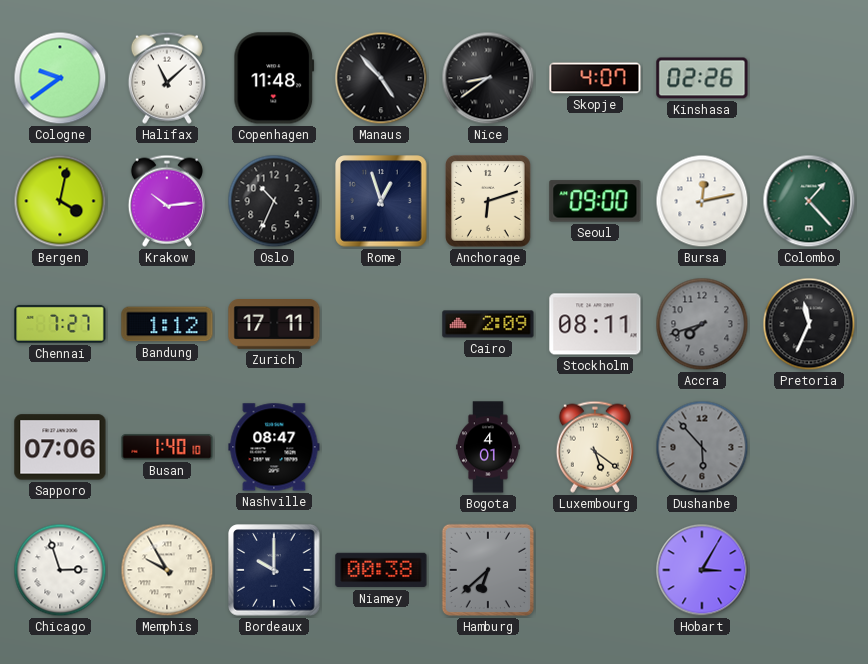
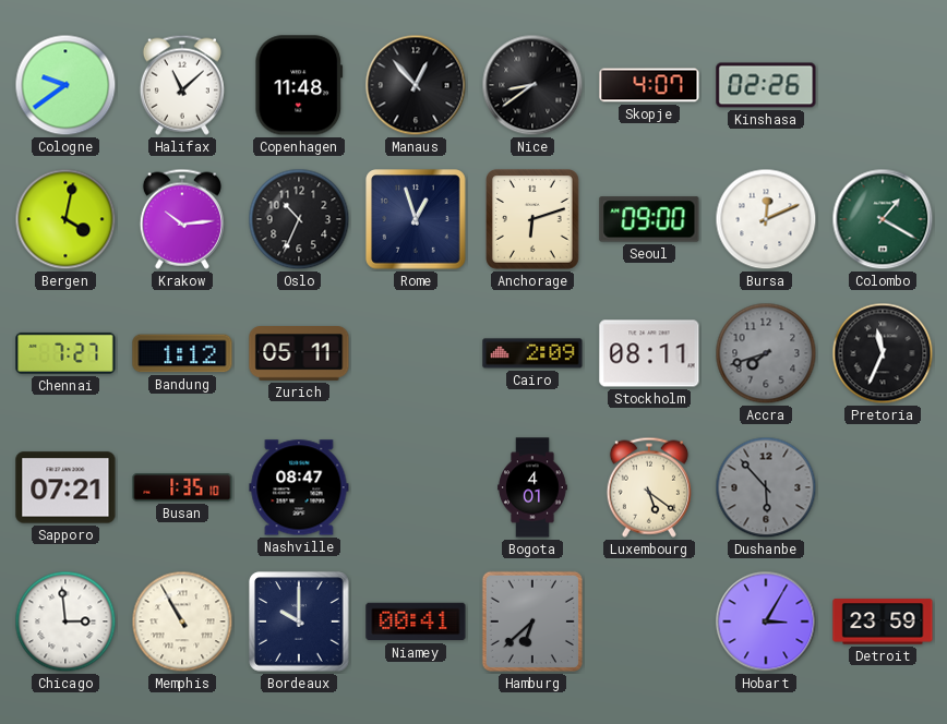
Manaus: 4:53 -> 12:53 (416, 85)
Bursa: 12:13 -> 12:11 (766, 219)
Colombo: 1:23 -> 1:20 (883, 219)
Zurich: 17:11 -> 05:11 (299, 353)
Sapporo: 07:06 -> 07:21 (65, 487)
Busan: 1:40 -> 1:35 (182, 487)
Chicago: 2:57 -> 2:59 (65, 622)
Memphis: 9:55 -> 10:55 (182, 622)
Niamey: 00:38 -> 00:41 (416, 622)
Detroit: none -> 23:59 (883, 622)
